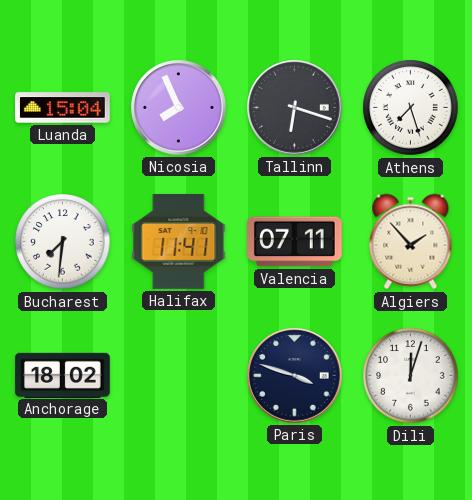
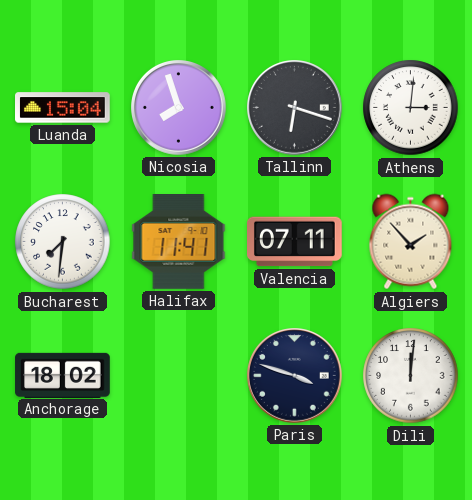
Nicosia: 7:56 -> 7:57 (179, 108)
Athens: 7:27 -> 3:01 (411, 108)
Dili: 12:03 -> 12:01 (411, 376)
